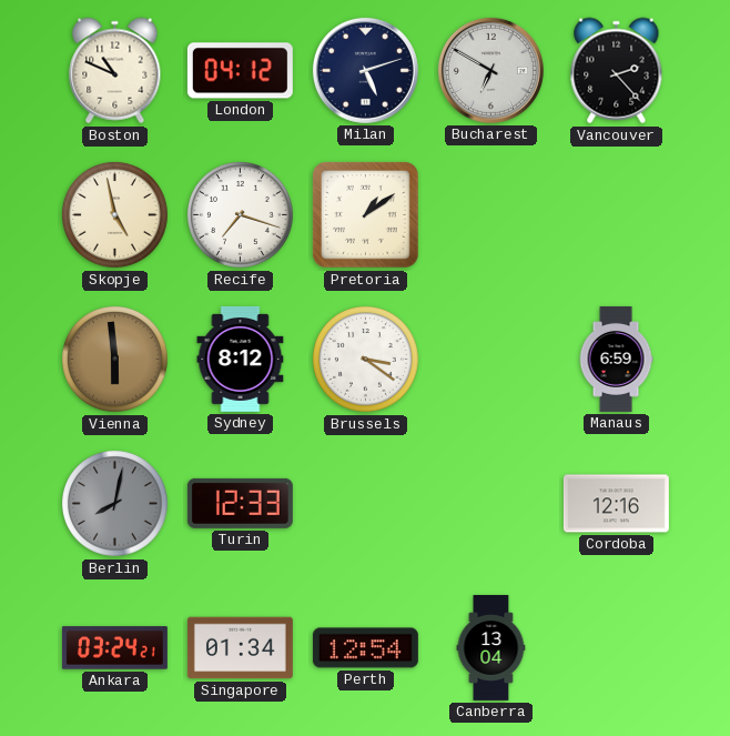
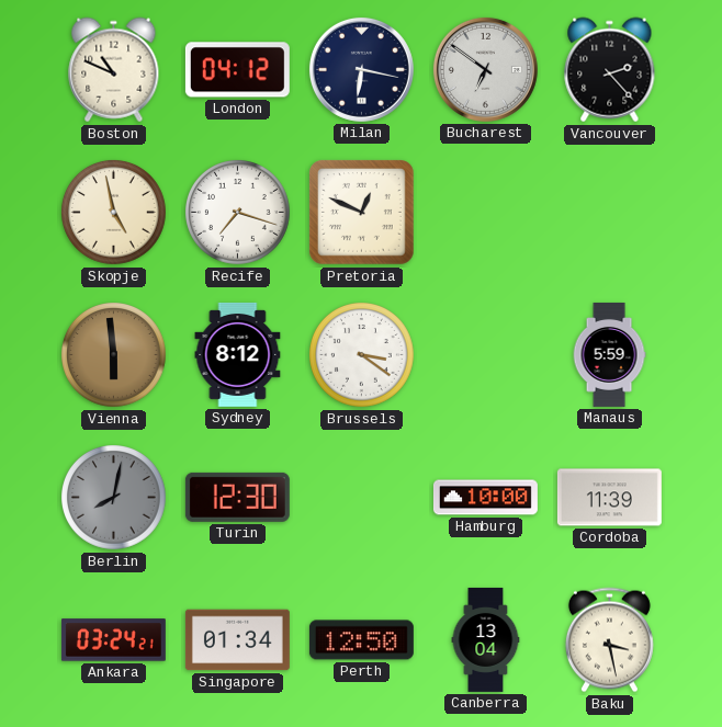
Milan: 5:12 -> 6:17 (361, 69)
Bucharest: 6:50 -> 6:51 (485, 69)
Pretoria: 1:09 -> 12:49 (362, 213)
Manaus: 6:59 -> 5:59 (609, 354)
Turin: 12:33 -> 12:30 (237, 497)
Hamburg: none -> 10:00 (485, 498)
Cordoba: 12:16 -> 11:39 (609, 498)
Perth: 12:54 -> 12:50 (361, 640)
Baku: none -> 3:28 (609, 640)
